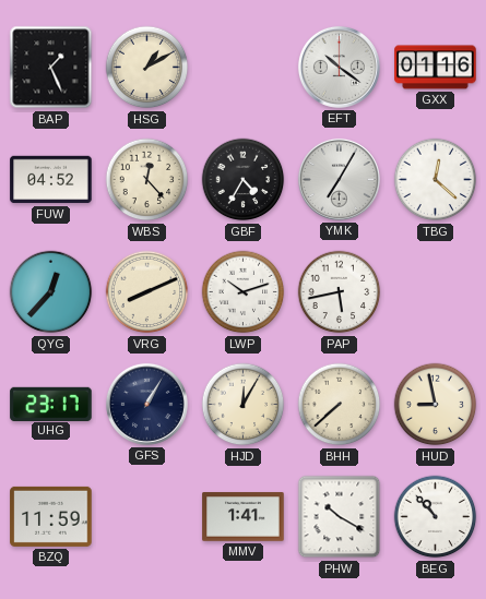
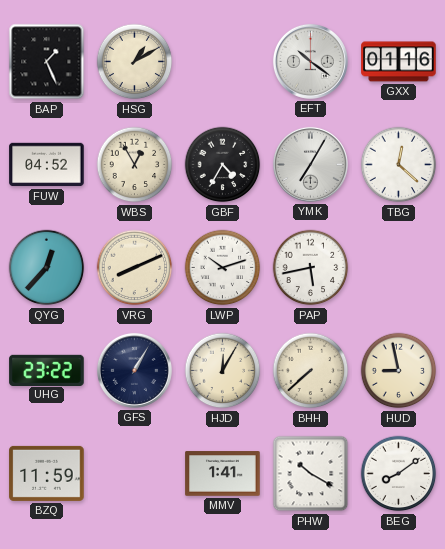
WBS: 12:23 -> 12:55 (135, 165)
UHG: 23:17 -> 23:22 (47, 370)
BEG: 10:53 -> 8:09 (399, 474)
